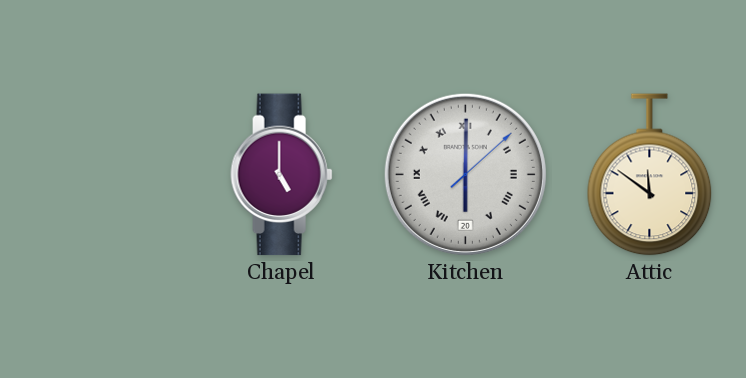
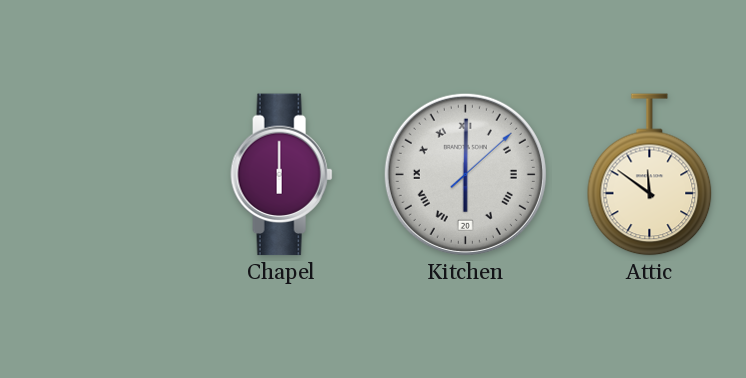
Chapel: 5:00 -> 6:00 (282, 175)
